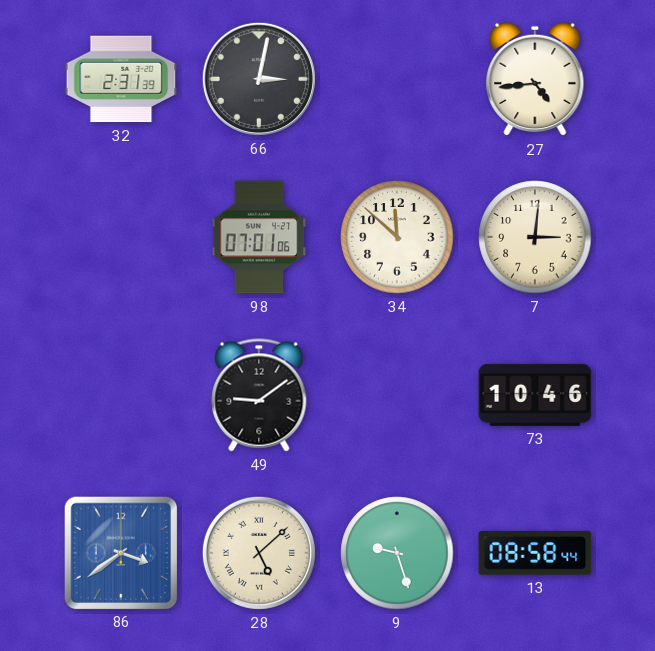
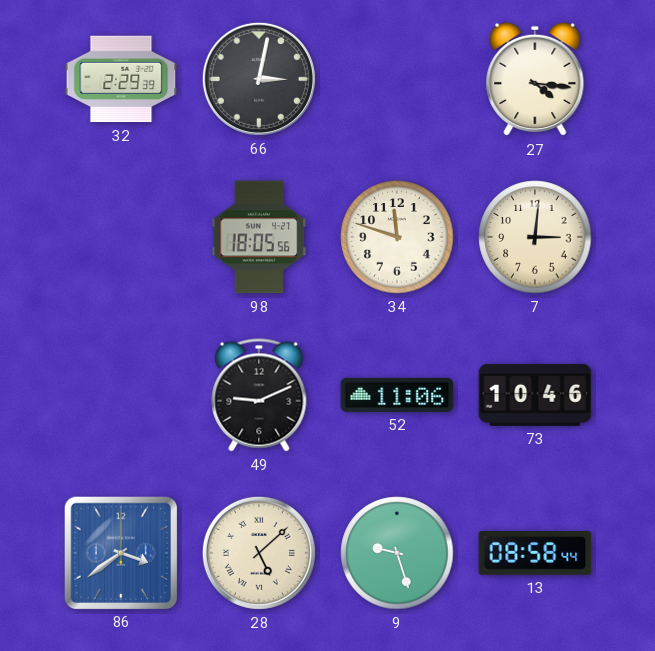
32: 2:31 -> 2:29 (121, 79)
27: 4:44 -> 4:16 (535, 79)
98: 07:01 -> 18:05 (259, 237)
34: 11:52 -> 11:48 (397, 237)
49: 9:09 -> 9:11 (259, 395)
52: none -> 11:06 (397, 395)
